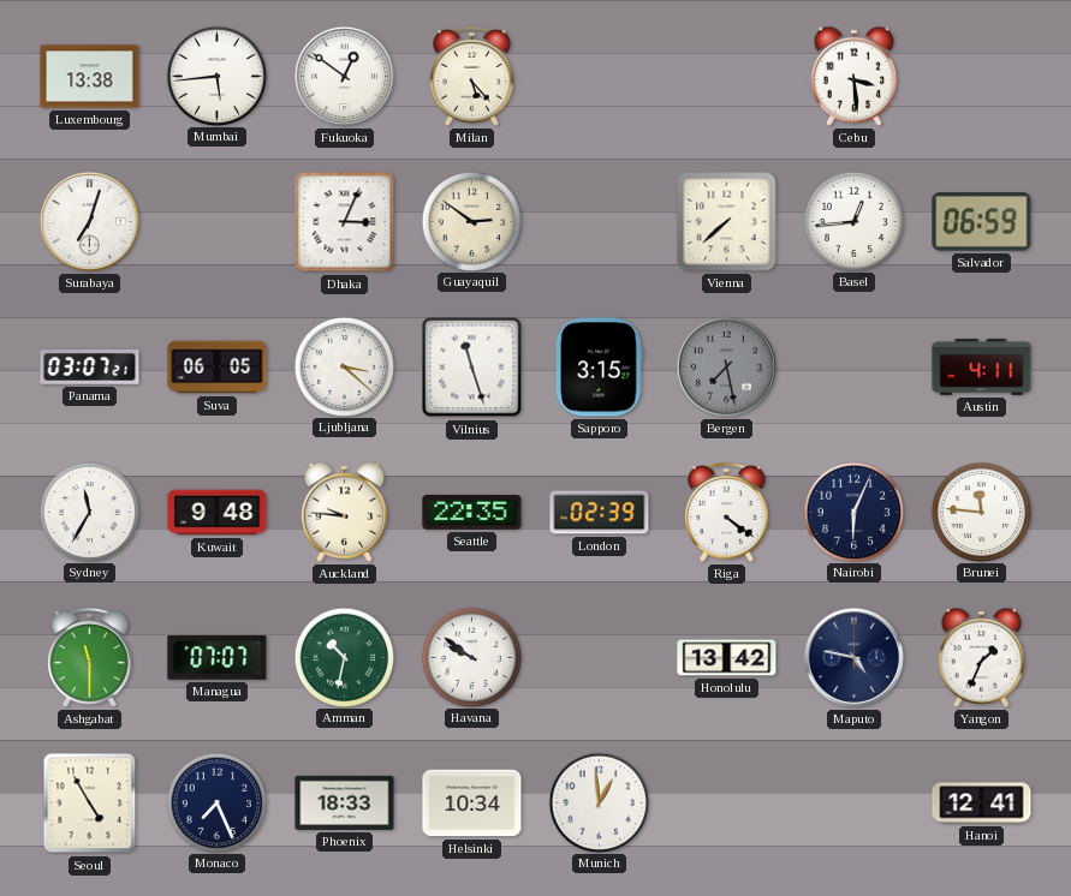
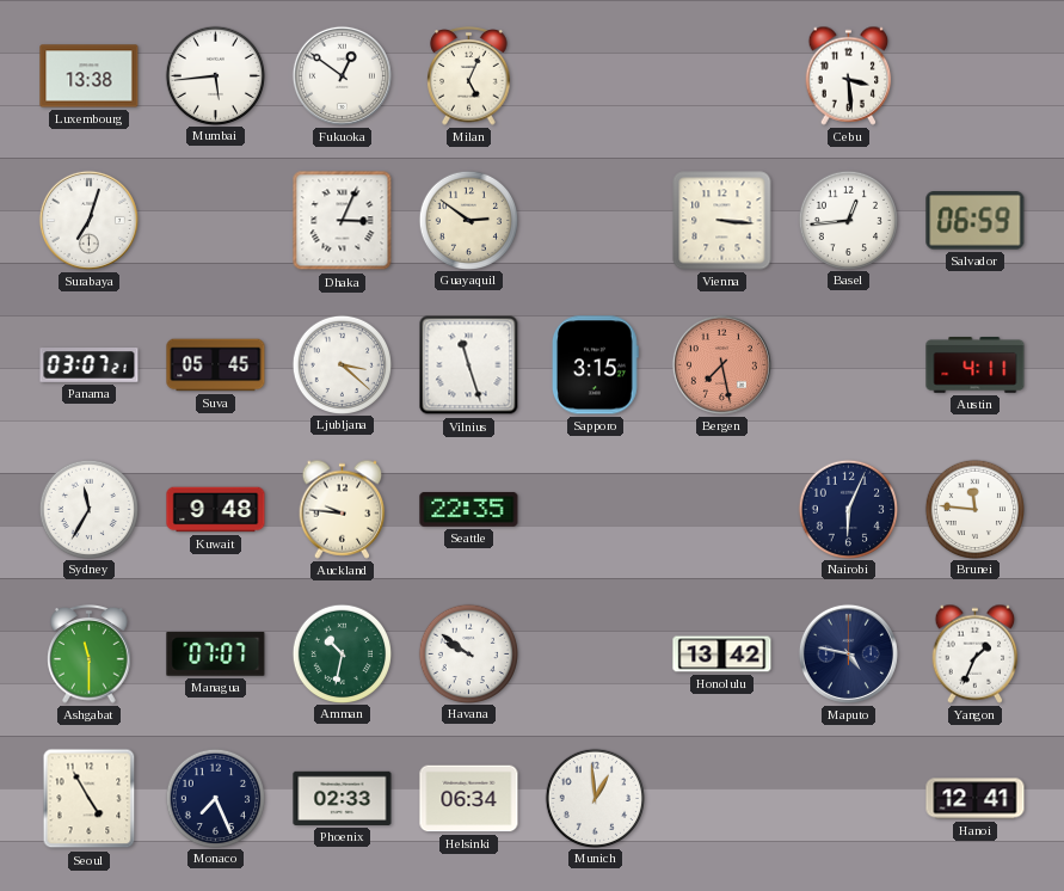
Milan: 5:23 -> 5:04 (469, 76)
Vienna: 7:38 -> 3:16 (722, 221)
Suva: 06:05 -> 05:45 (216, 365)
Bergen dial: grey -> salmon (721, 364)
London: 02:39 -> none (600, 513)
Riga: 4:21 -> none (727, 513)
Phoenix: 18:33 -> 02:33 (343, 798)
Helsinki: 10:34 -> 06:34 (469, 799)
